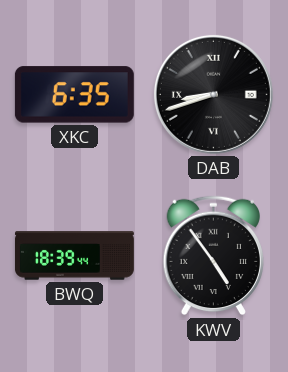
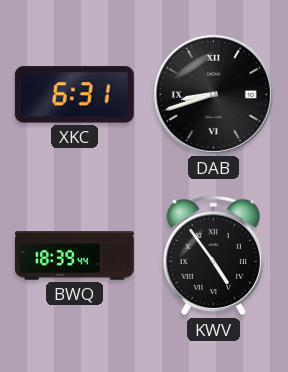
XKC: 6:35 -> 6:31 (74, 95)
